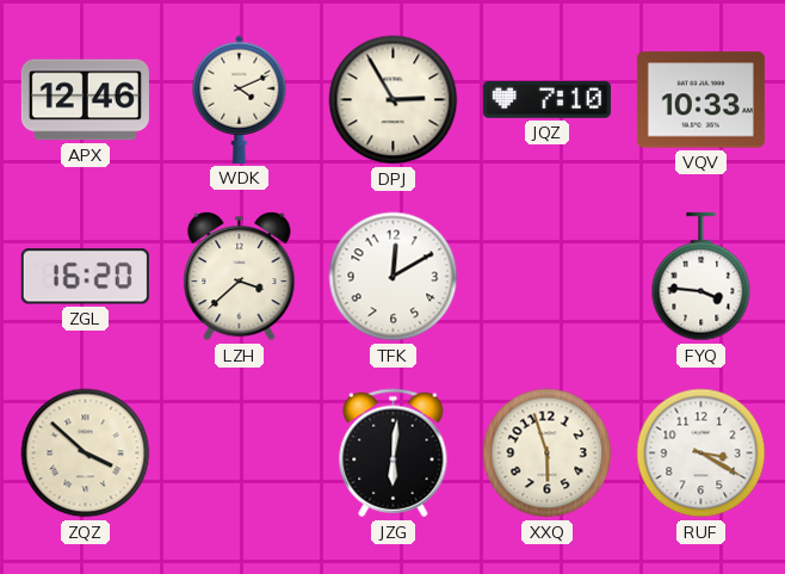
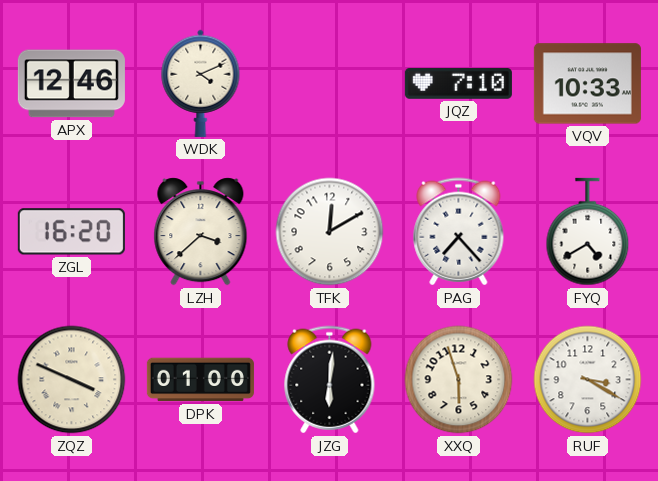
DPJ: 2:55 -> none (394, 100)
PAG: none -> 7:23 (459, 232)
FYQ: 3:46 -> 4:40 (588, 232)
ZQZ: 3:52 -> 3:49 (72, 380)
DPK: none -> 01:00 (200, 380)
